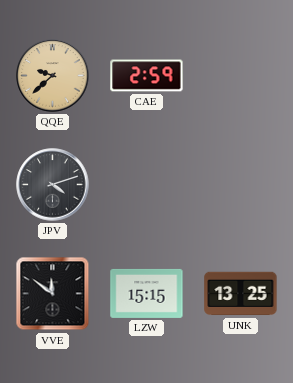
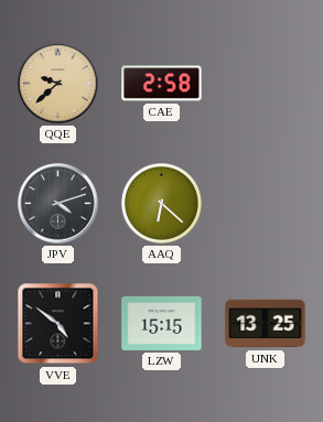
CAE: 2:59 -> 2:58 (162, 84)
AAQ: none -> 6:22 (161, 203)
VVE: 11:51 -> 4:51 (58, 324)
